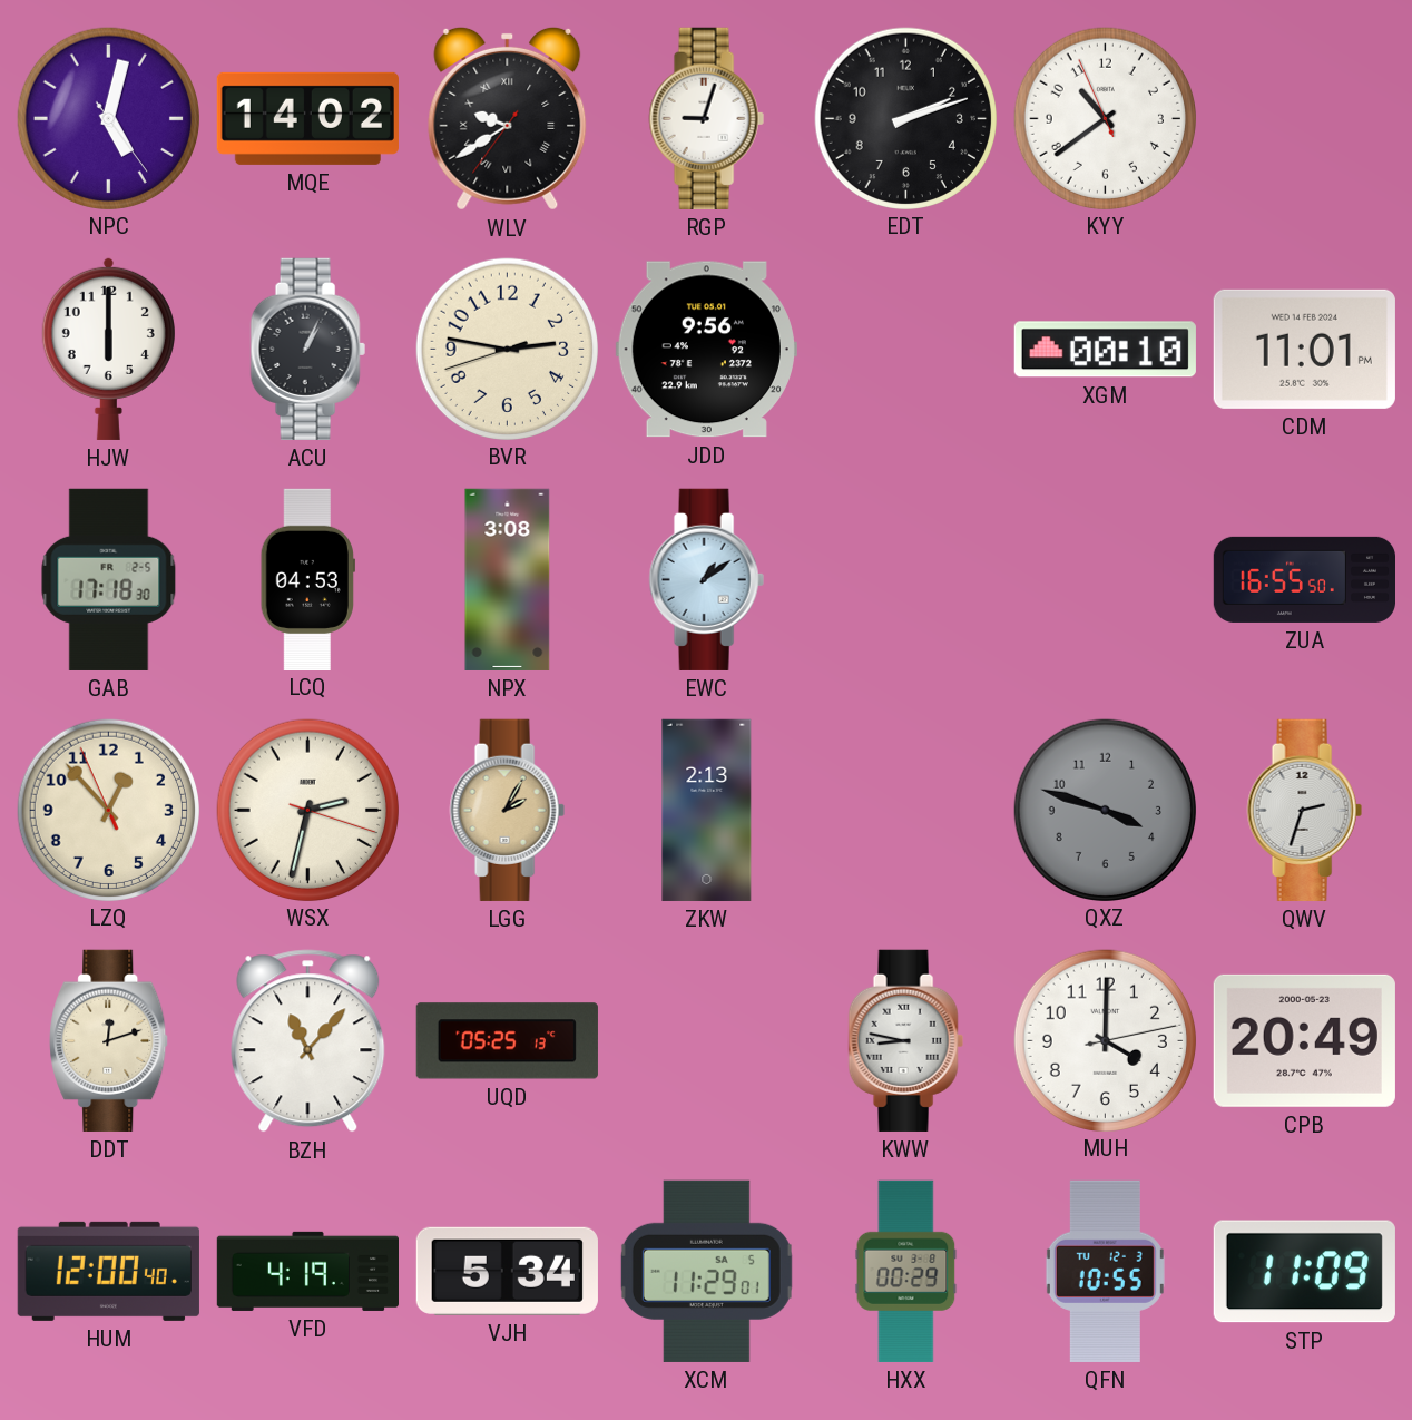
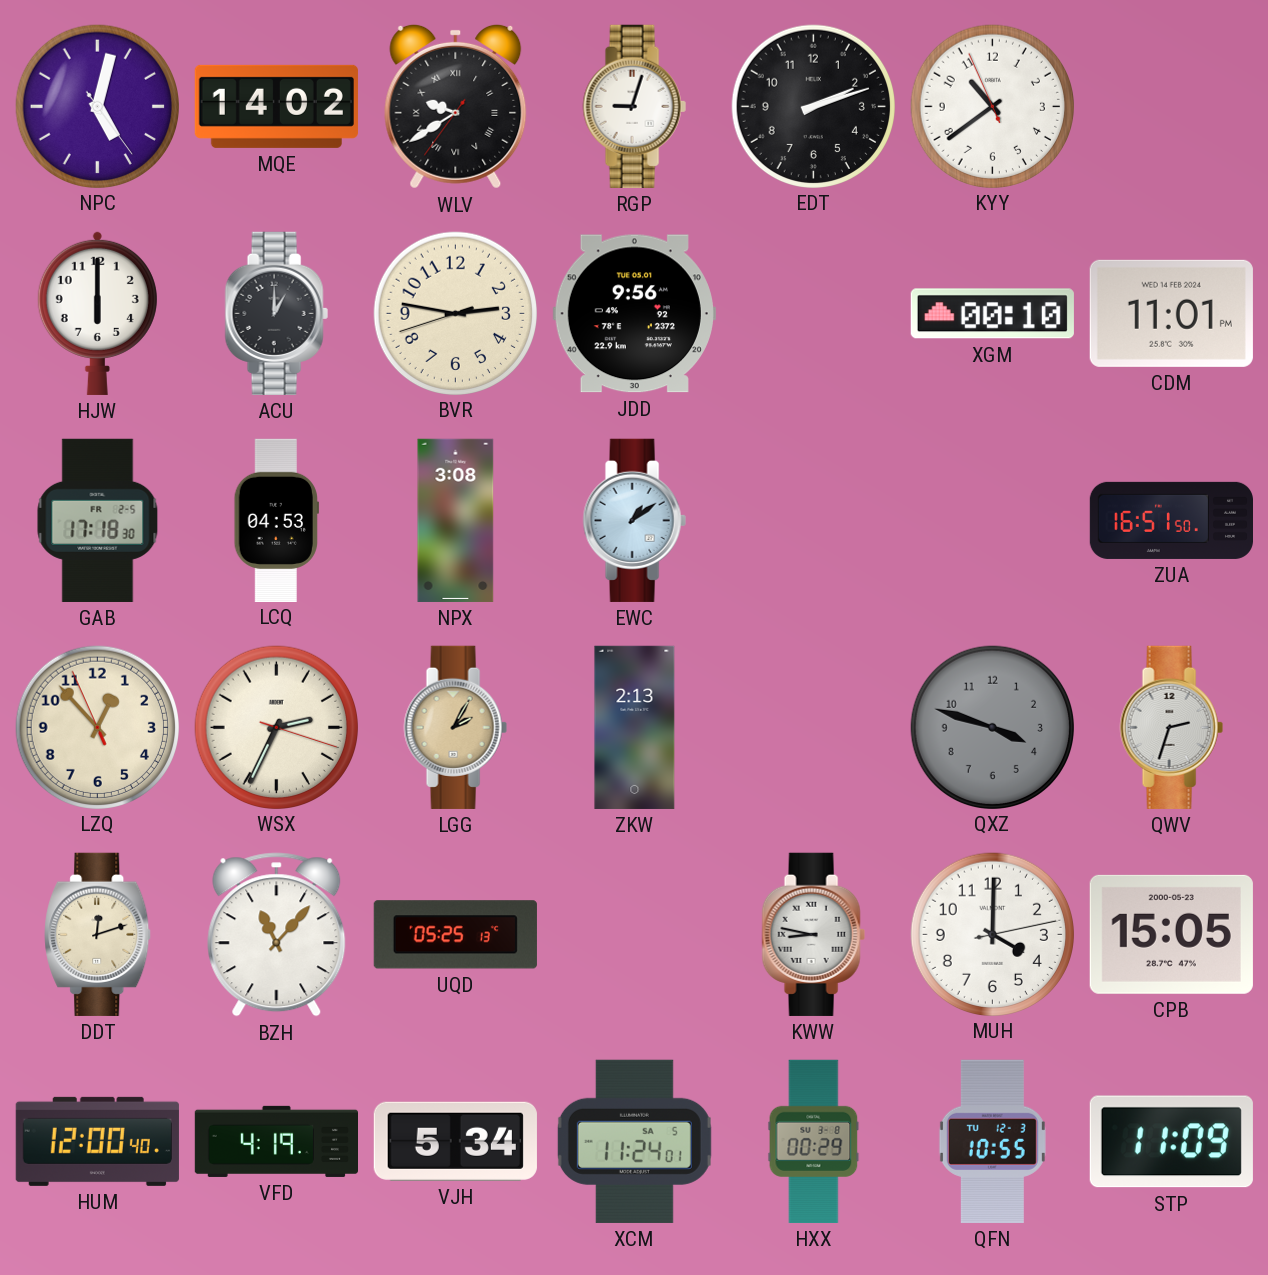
ACU: 1:04 -> 1:00 (276, 313)
ZUA: 16:55 -> 16:51 (1171, 520)
WSX: 2:32 -> 2:34 (276, 727)
CPB: 20:49 -> 15:05 (1171, 934)
XCM: 11:29 -> 11:24 (634, 1141)
